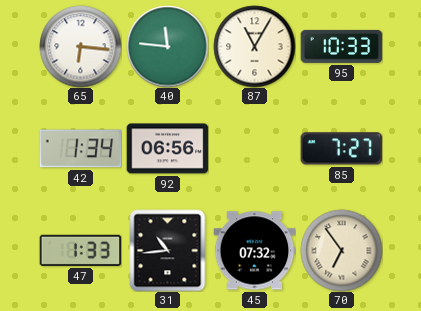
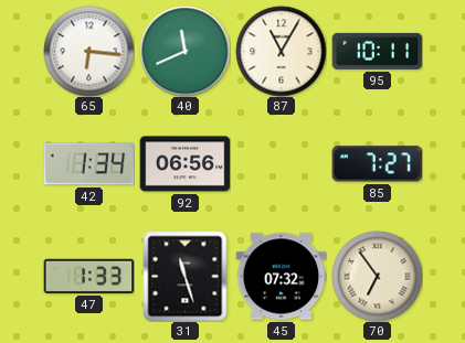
40: 11:46 -> 11:41 (184, 51)
95: 10:33 -> 10:11 (377, 51)
31: 10:44 -> 11:27 (186, 276)
